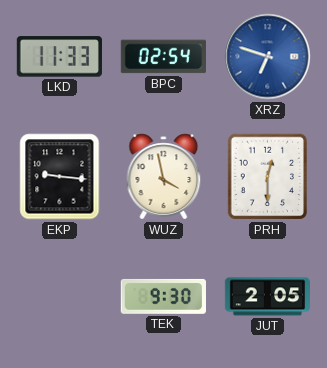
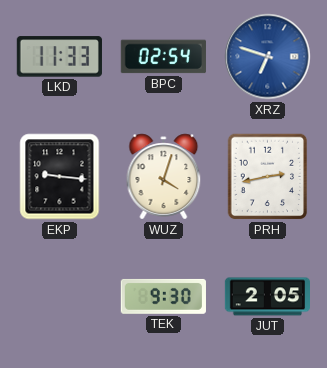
WUZ: 3:58 -> 4:03 (164, 177)
PRH: 12:30 -> 2:43 (268, 177)
